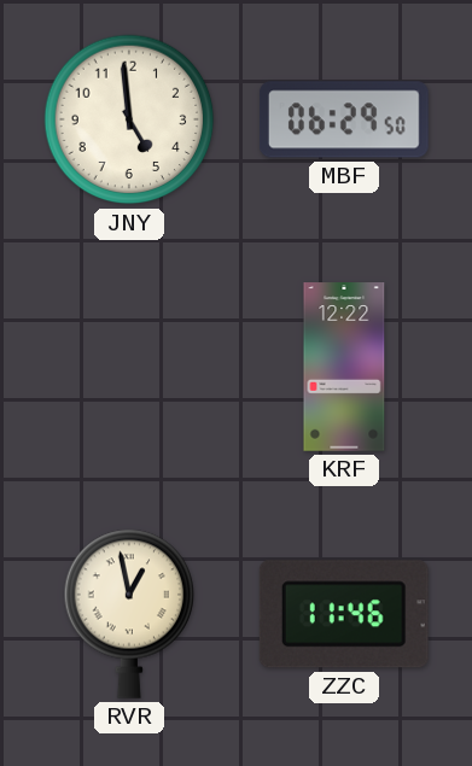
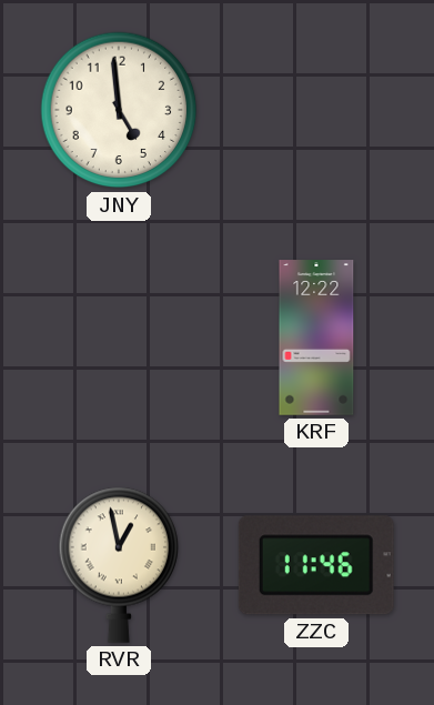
MBF: 06:29 -> none (344, 119)
